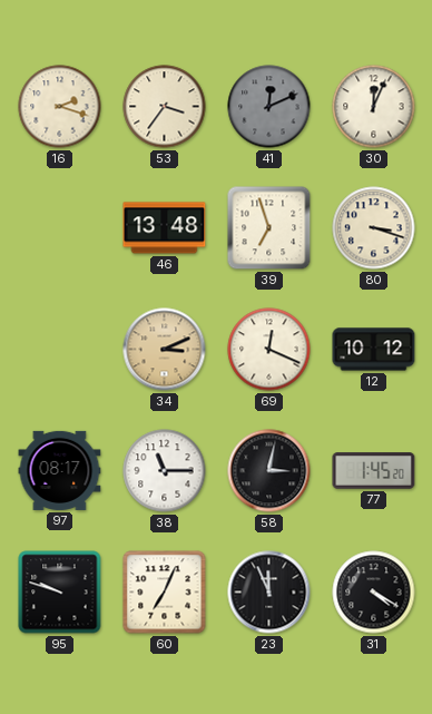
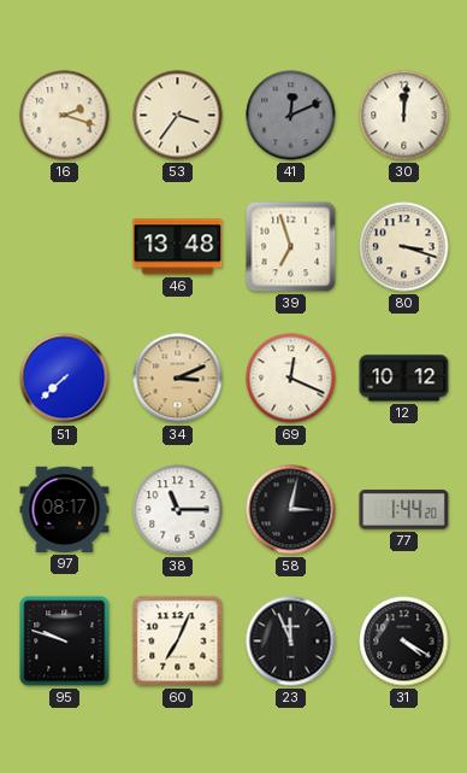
30: 12:04 -> 12:01 (404, 116)
51: none -> 7:38 (65, 379)
77: 1:45 -> 1:44 (404, 510)
